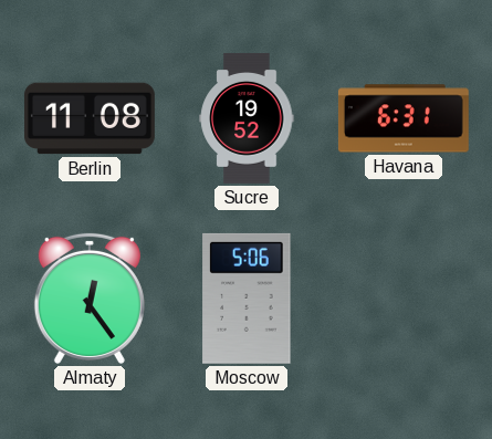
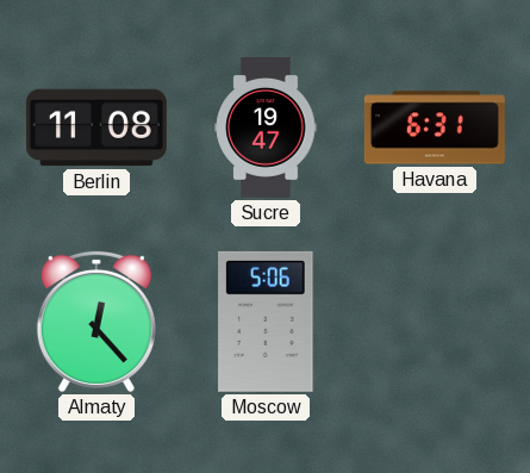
Sucre: 19:52 -> 19:47 (266, 127)
Almaty: 12:24 -> 12:23 (96, 322)
